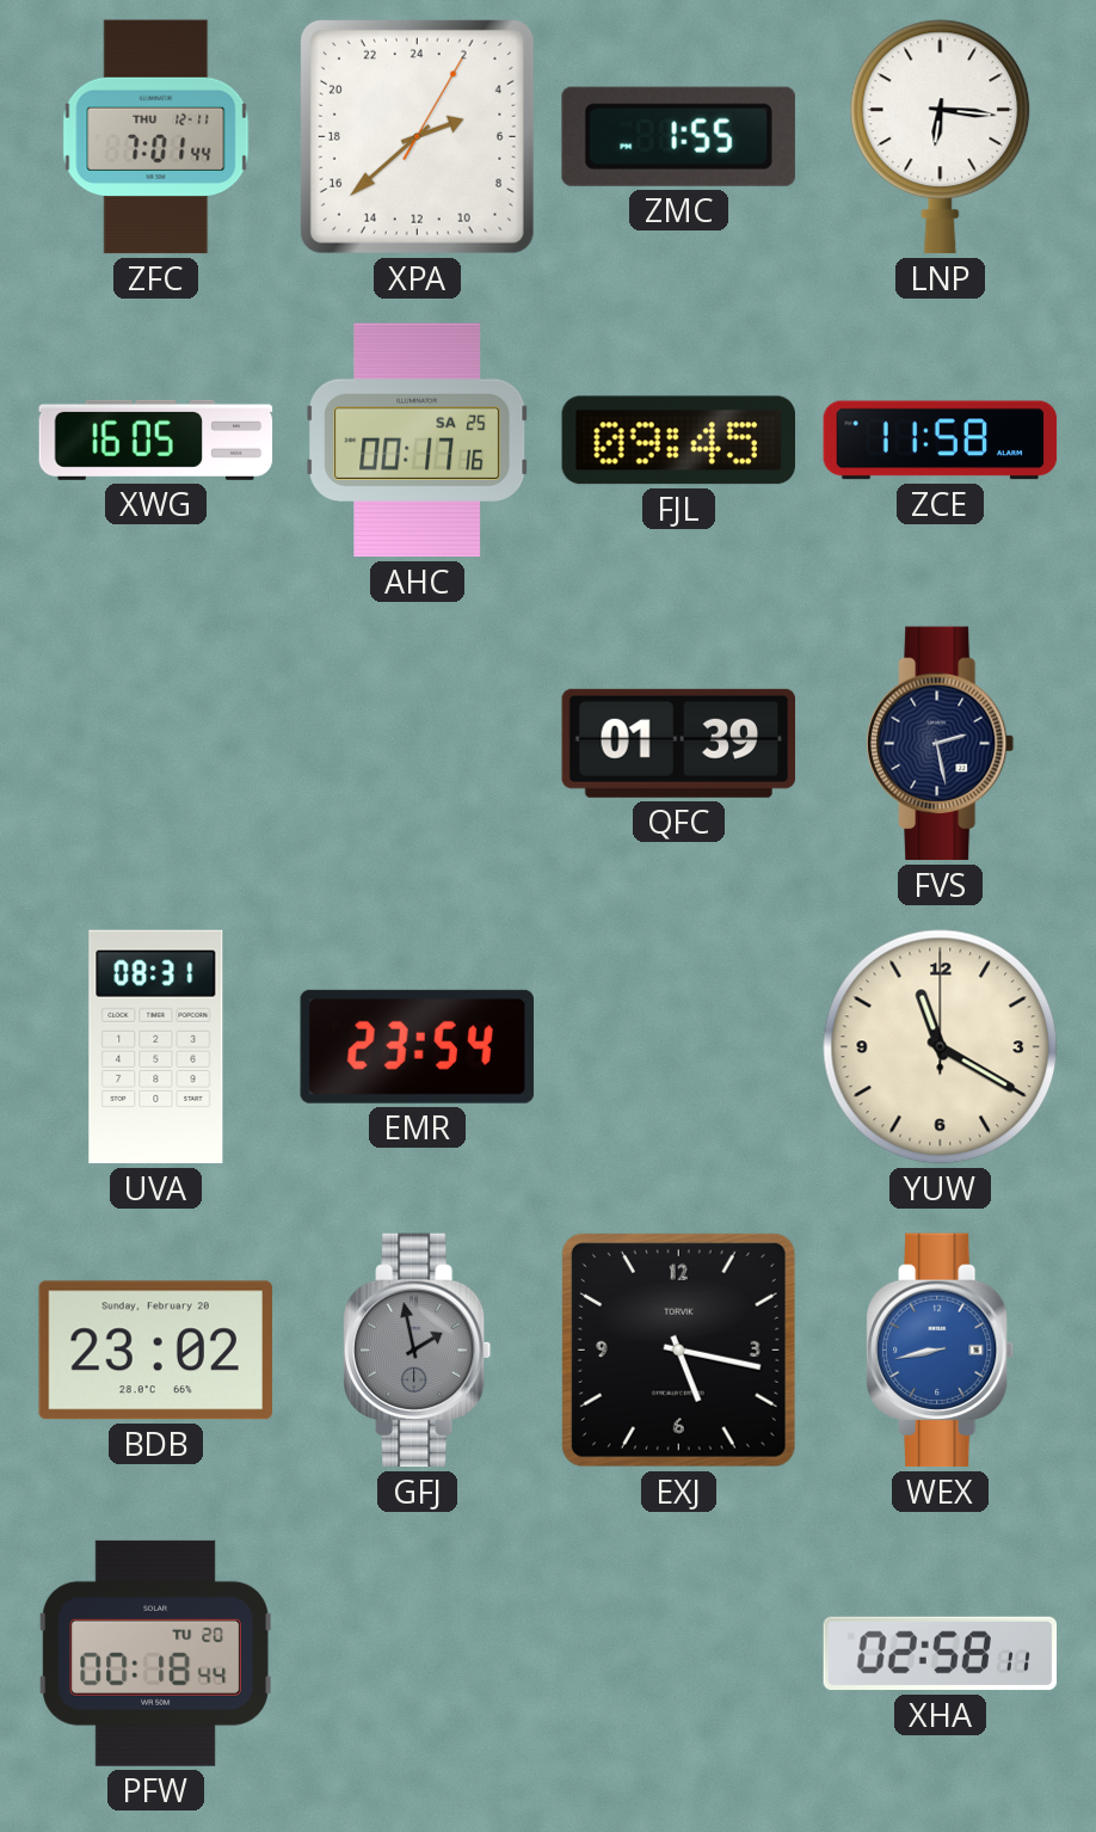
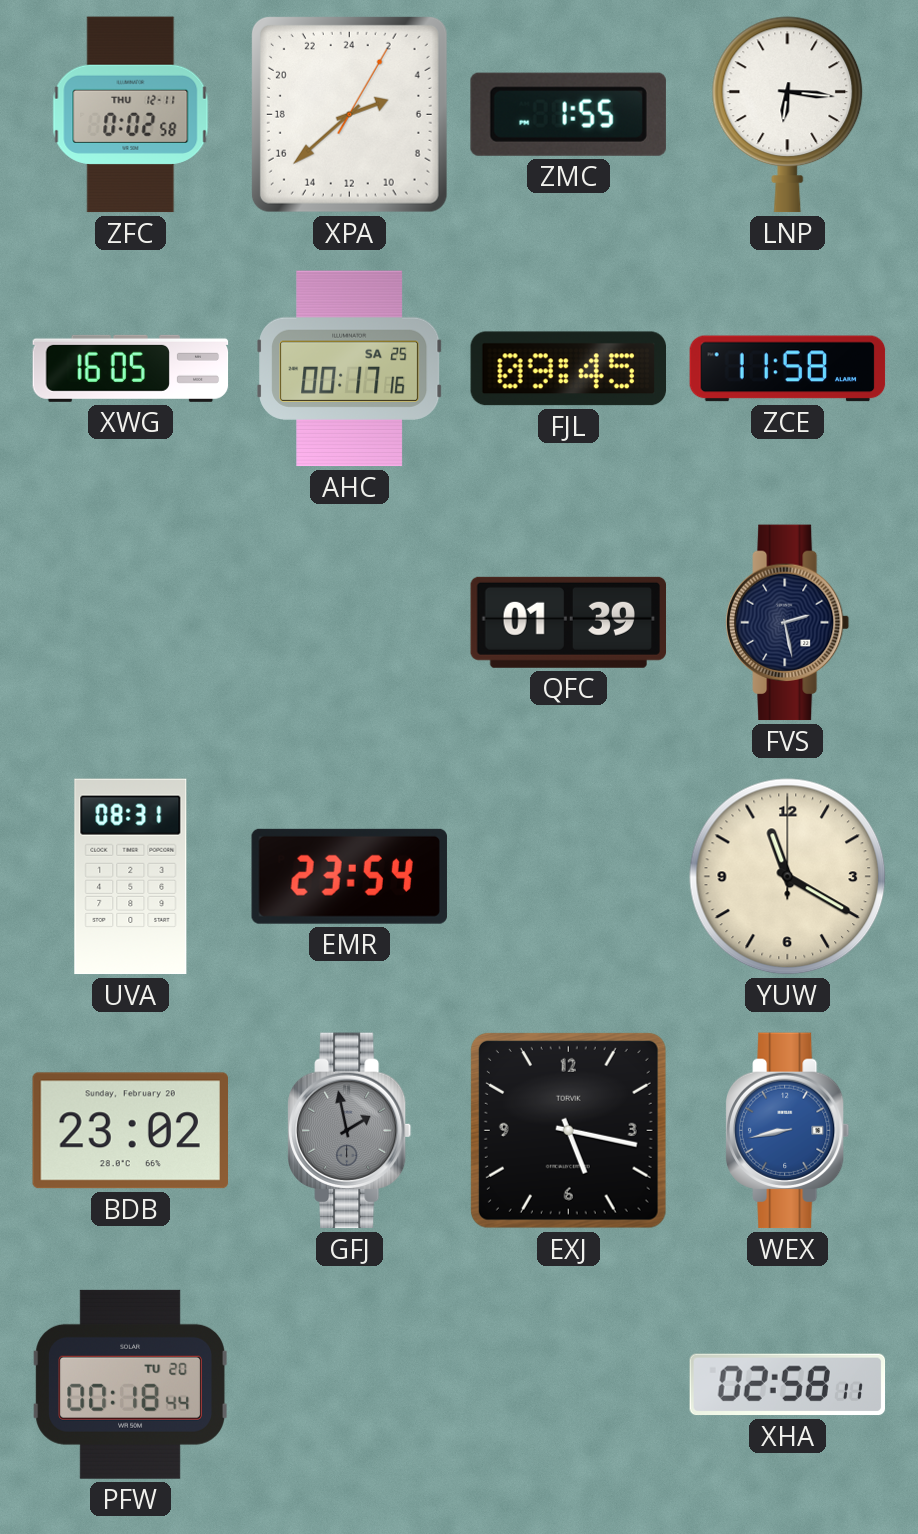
ZFC: 7:01 -> 0:02 (131, 115)
